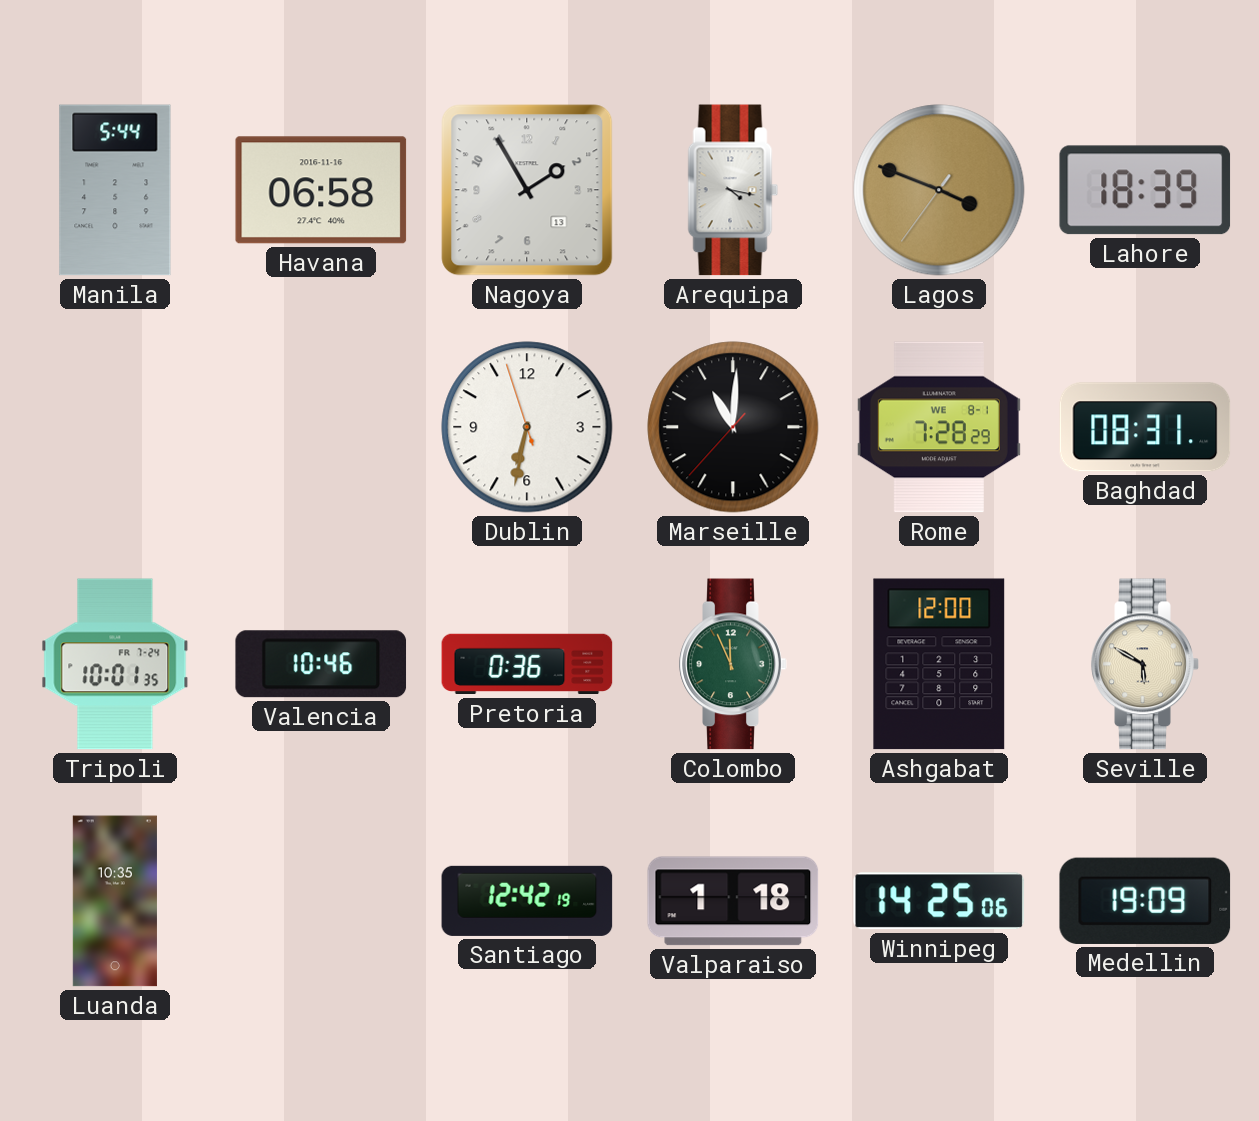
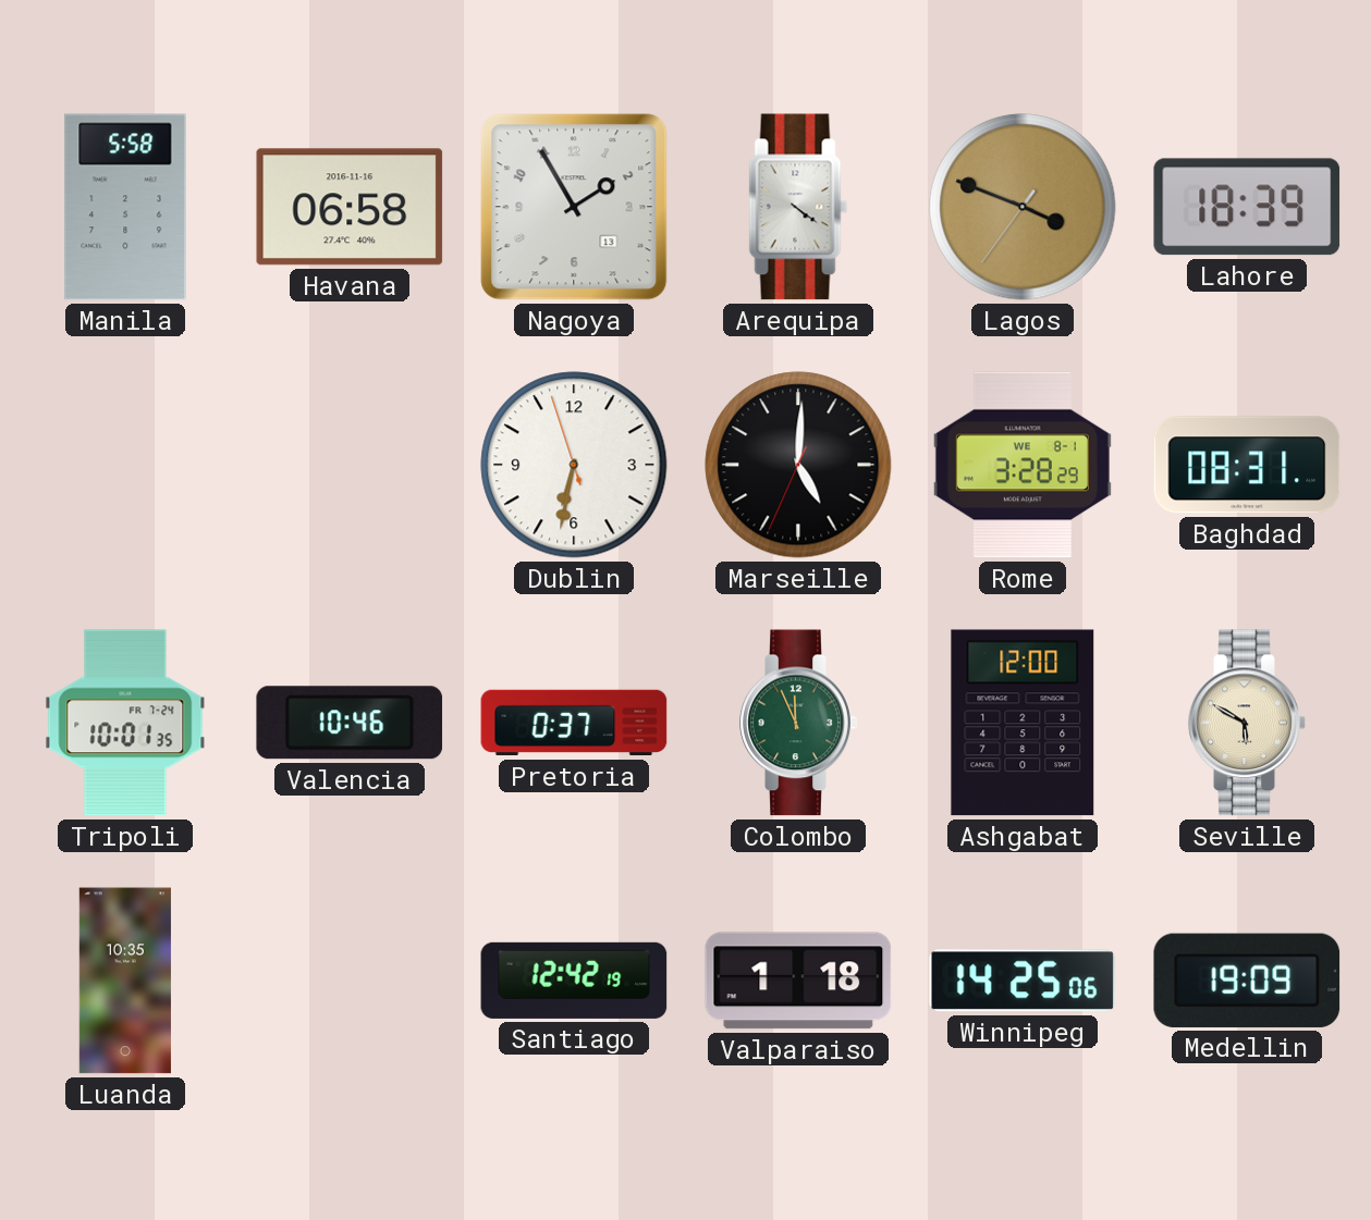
Manila: 5:44 -> 5:58 (125, 207)
Arequipa: 4:17 -> 4:21 (798, 207)
Marseille: 11:00 -> 5:00 (798, 465)
Rome: 7:28 -> 3:28 (1023, 465)
Pretoria: 0:36 -> 0:37 (574, 723)
